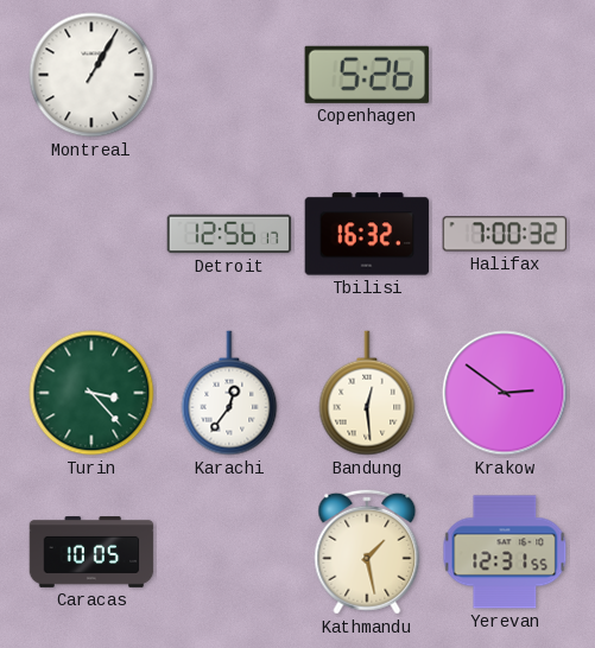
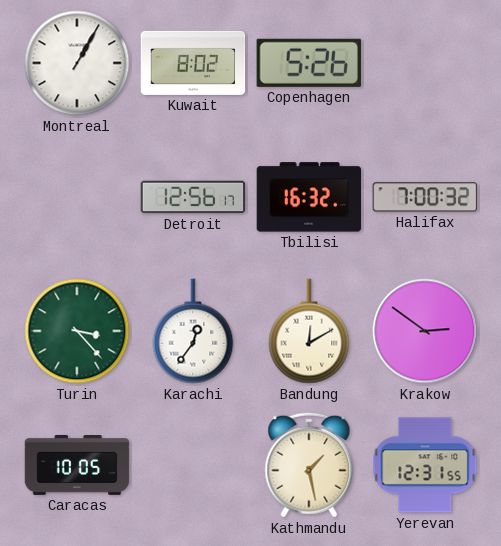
Kuwait: none -> 8:02 (193, 63)
Bandung: 12:29 -> 12:10 (309, 331)
